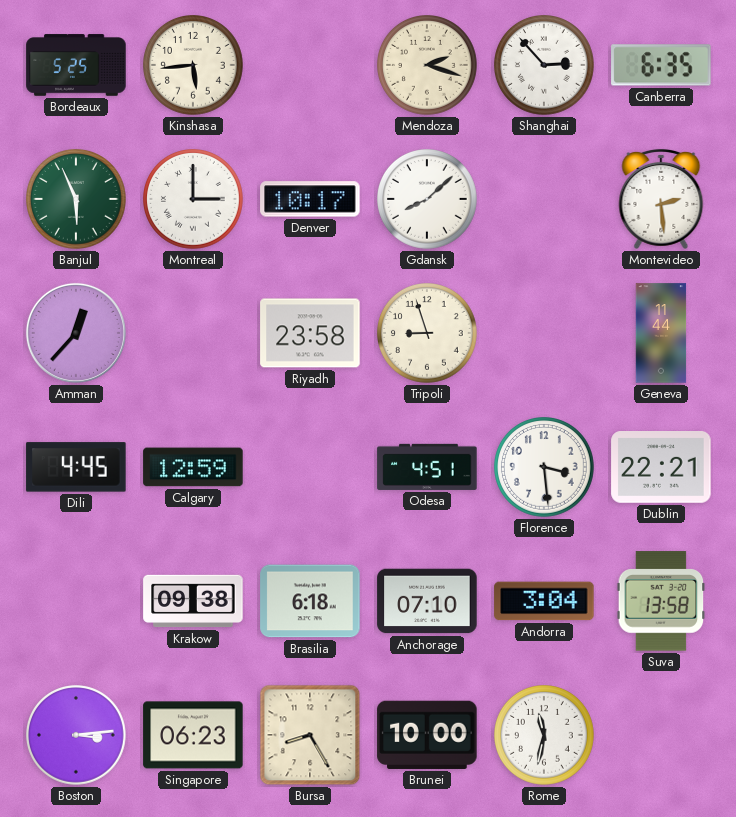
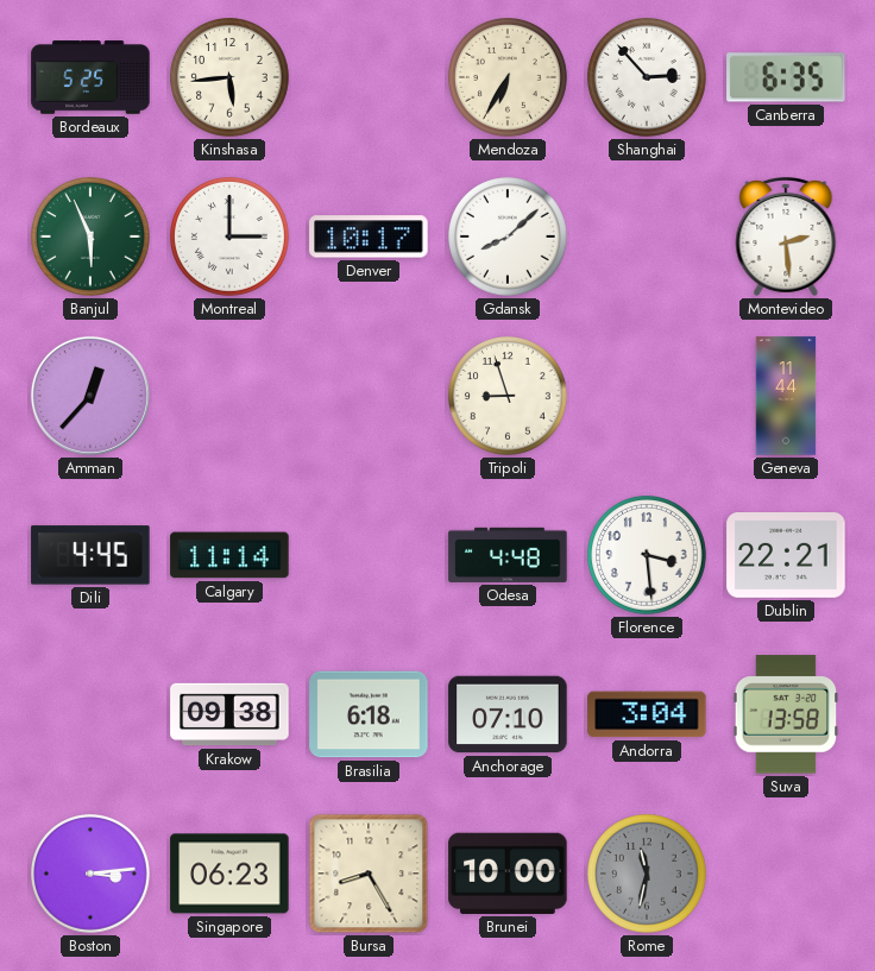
Mendoza: 2:18 -> 6:35 (509, 78)
Riyadh: 23:58 -> none (310, 333)
Calgary: 12:59 -> 11:14 (229, 555)
Odesa: 4:51 -> 4:48 (508, 555)
Rome dial: white -> grey (648, 875)
